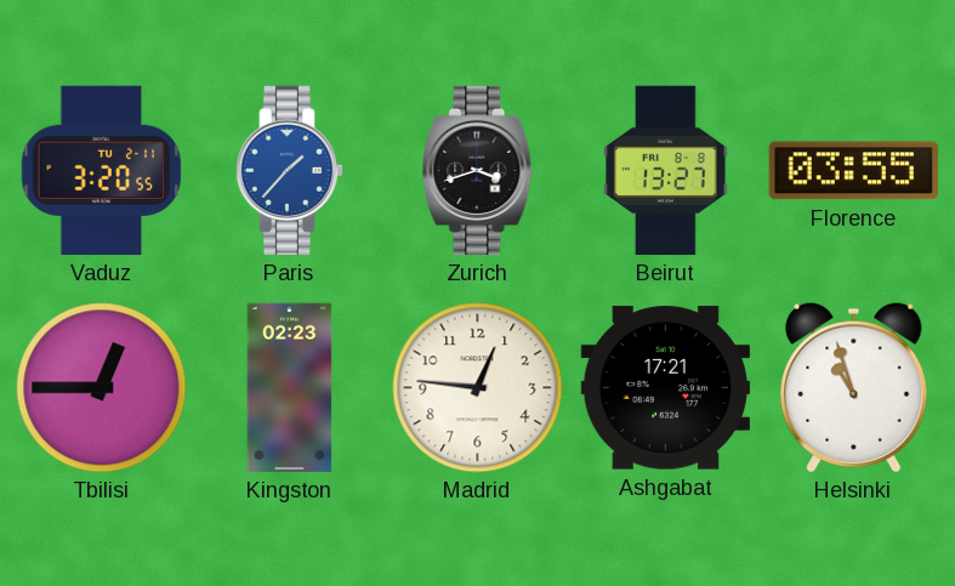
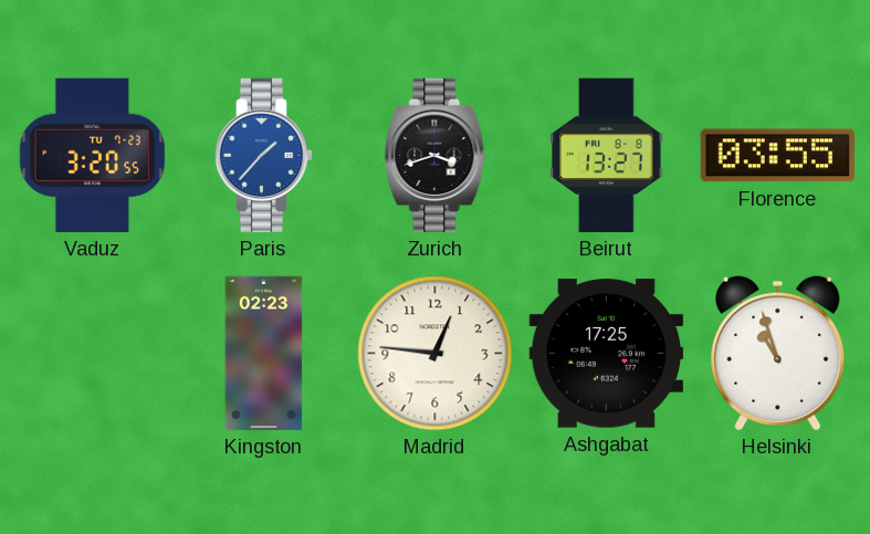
Vaduz date: TU 2-11 -> TU 7-23 (93, 156)
Tbilisi: 12:45 -> none (102, 388)
Ashgabat: 17:21 -> 17:25 (607, 354)
